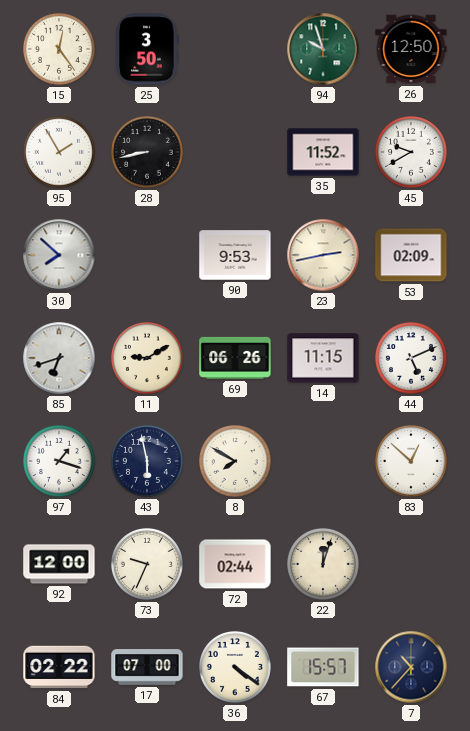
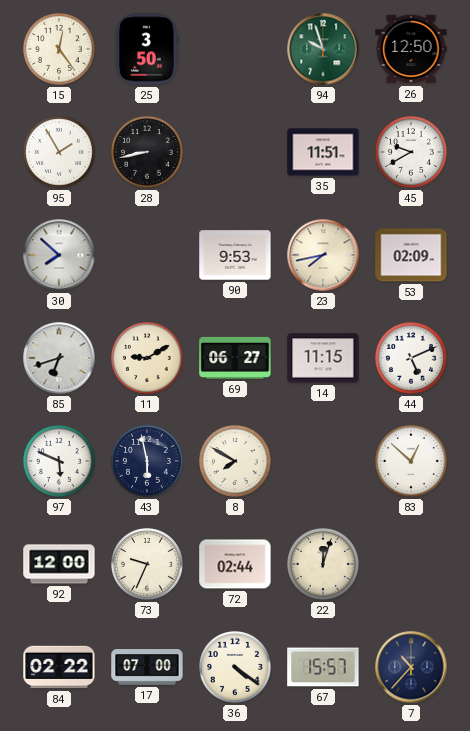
35: 11:52 -> 11:51 (323, 152)
23: 2:43 -> 7:43 (323, 255)
69: 06:26 -> 06:27 (235, 358)
97: 1:18 -> 5:49 (60, 462)
